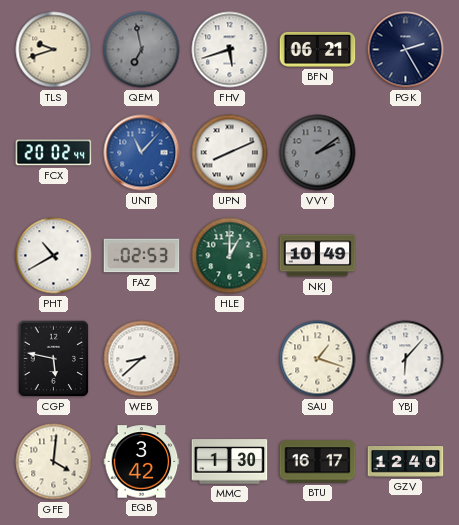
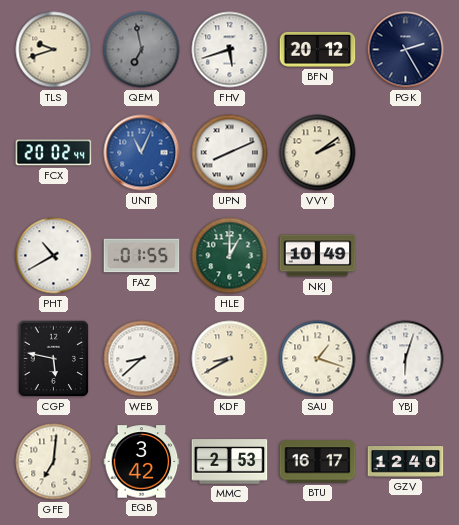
BFN: 06:21 -> 20:12 (318, 49)
UNT: 11:07 -> 11:04 (142, 153)
VVY dial: grey -> cream (318, 153)
FAZ: 02:53 -> 01:55 (142, 256)
KDF: none -> 8:40 (230, 359)
YBJ: 6:07 -> 6:03 (406, 359)
GFE: 4:01 -> 7:01 (54, 462)
MMC: 1:30 -> 2:53 (230, 462)
